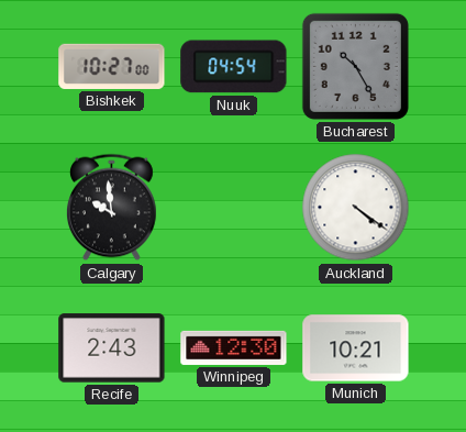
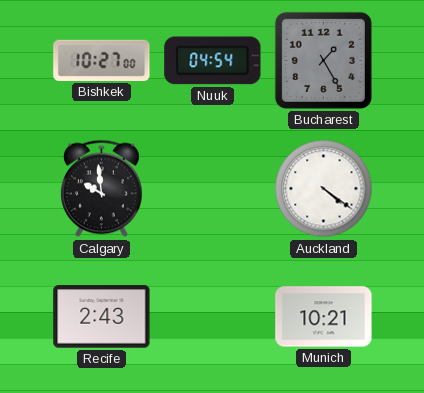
Bucharest: 10:25 -> 1:25 (323, 60)
Winnipeg: 12:30 -> none (234, 347)
